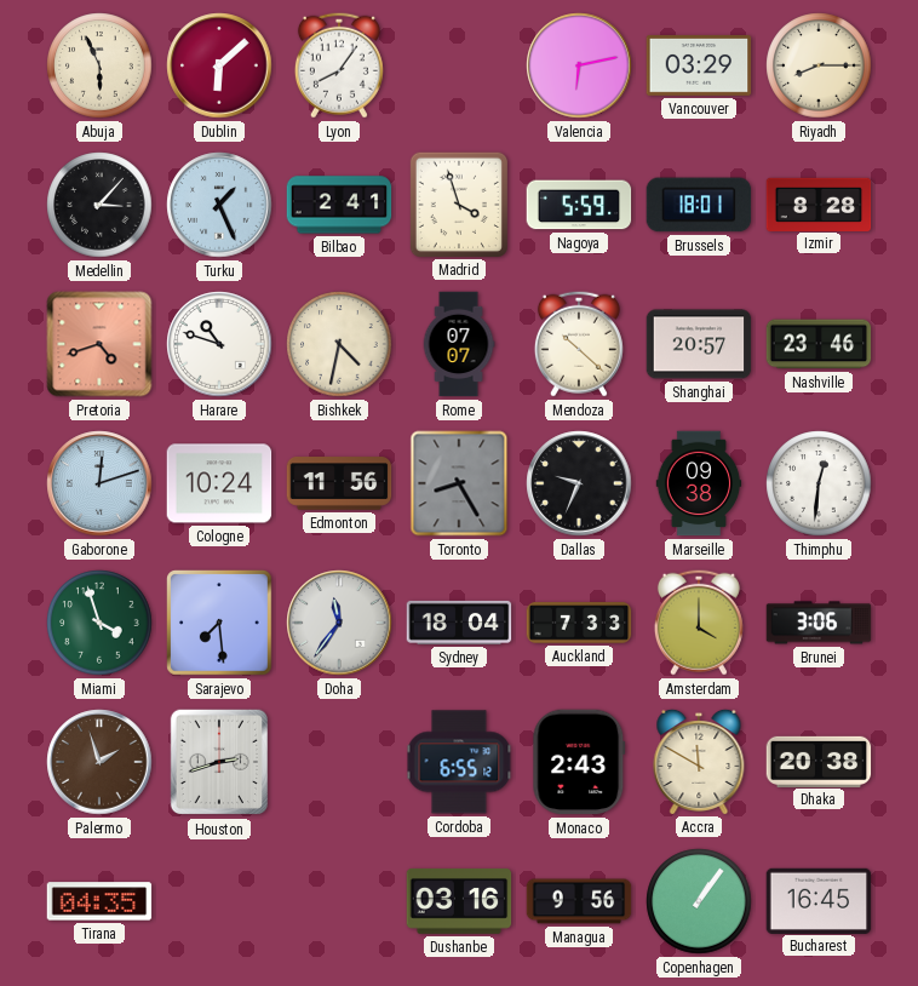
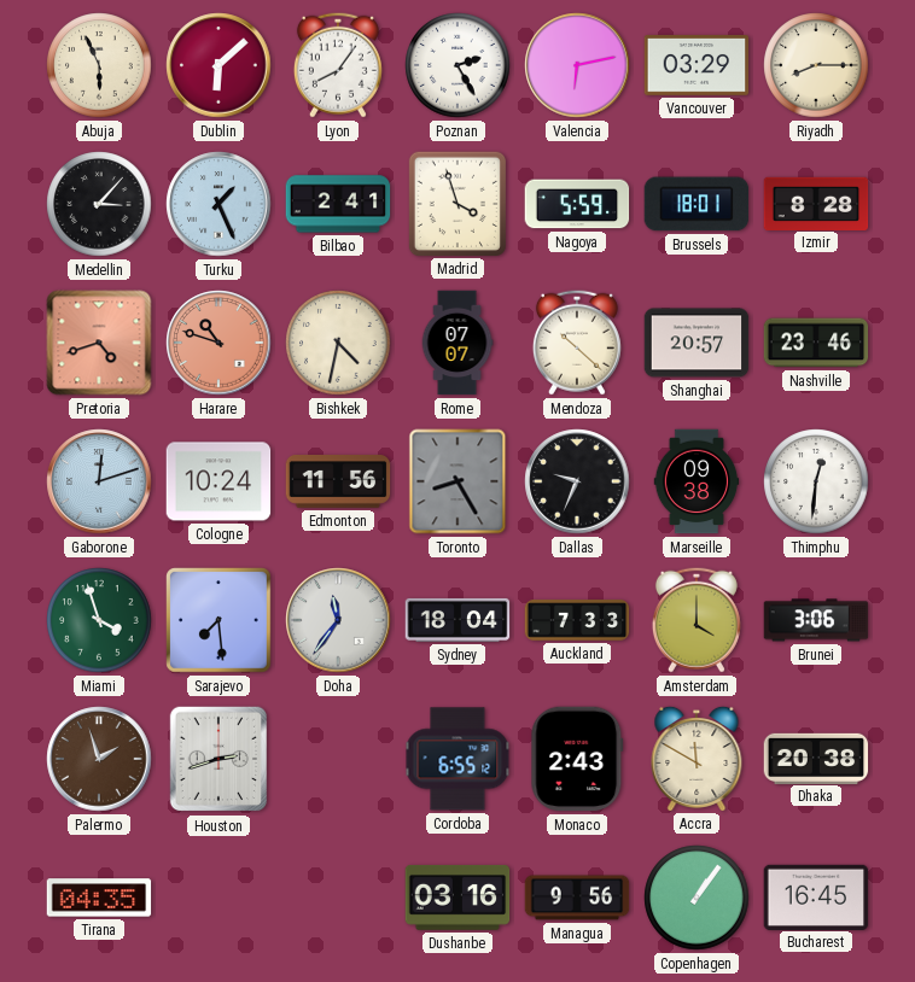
Poznan: none -> 2:25 (457, 65)
Harare dial: white -> salmon (218, 343)
